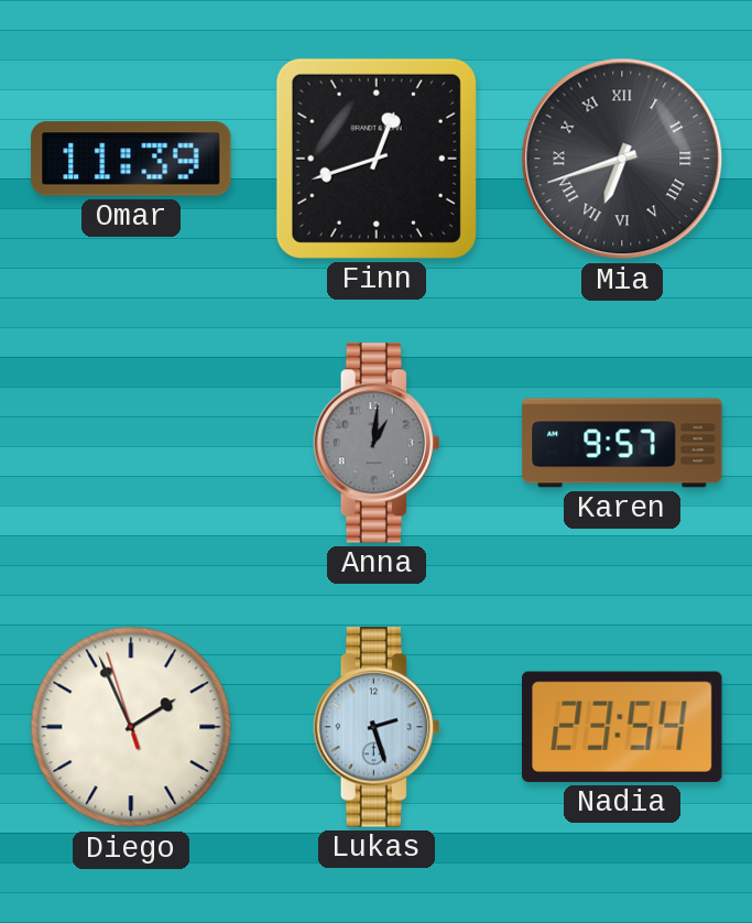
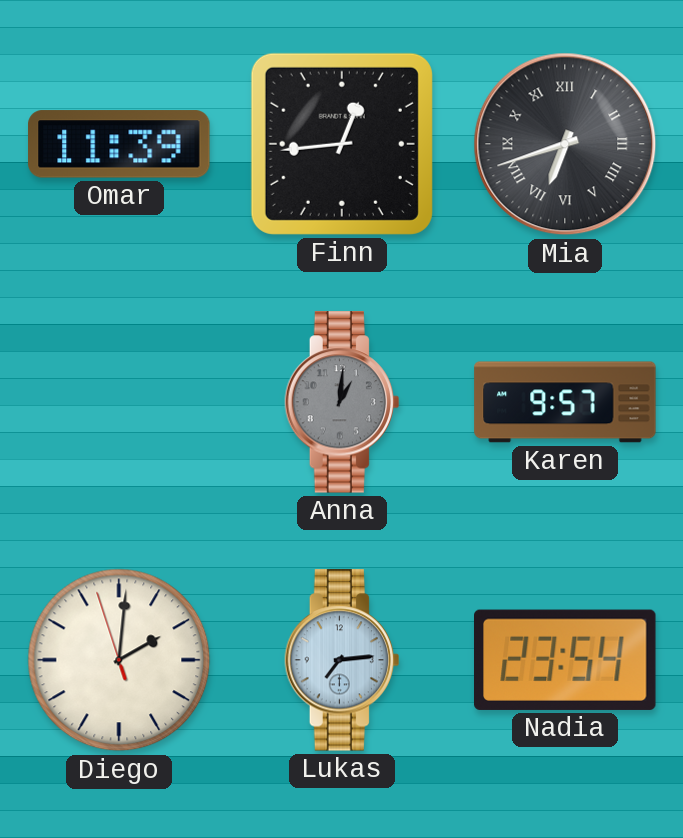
Finn: 12:42 -> 12:44 (342, 144)
Diego: 1:55 -> 2:00 (119, 660)
Lukas: 2:27 -> 7:14 (341, 660)
